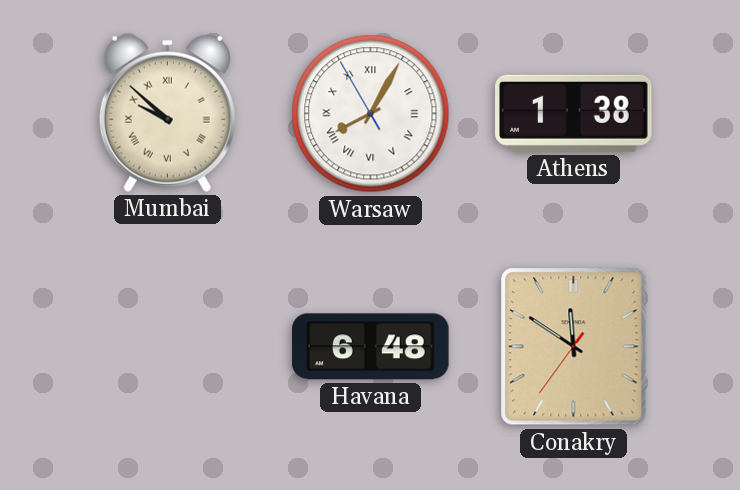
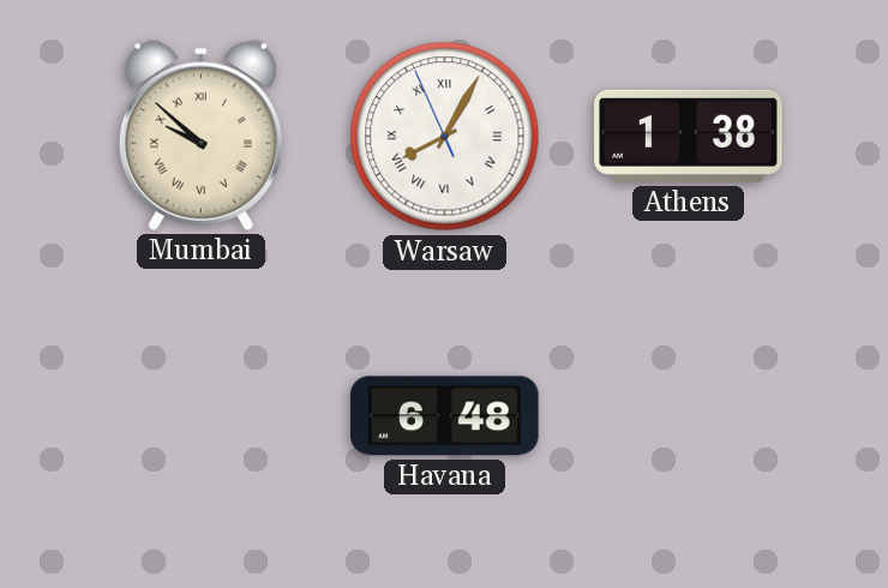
Warsaw: 8:04:55 -> 8:04:56 (445, 137)
Conakry: 11:50 -> none (574, 347)
